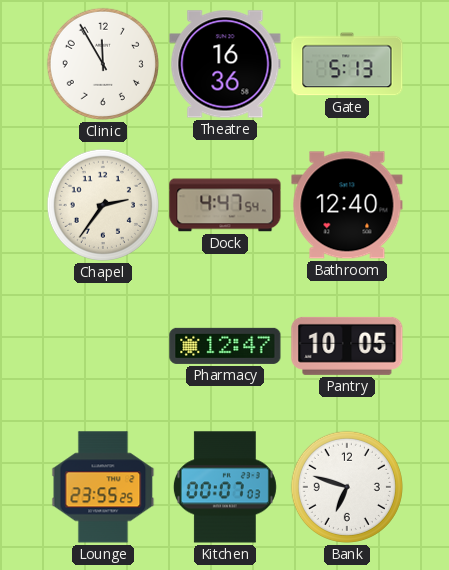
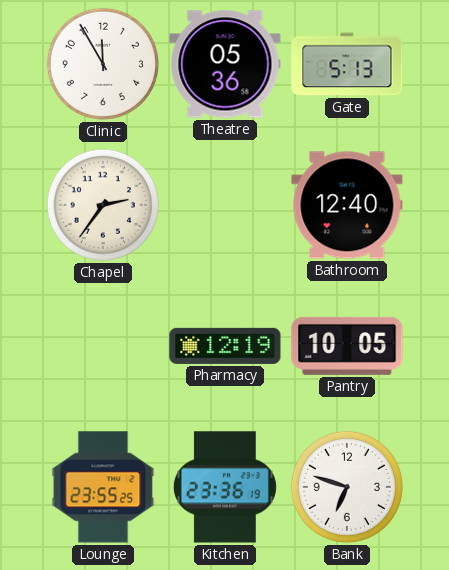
Theatre: 16:36 -> 05:36 (225, 64)
Dock: 4:47 -> none (225, 205)
Pharmacy: 12:47 -> 12:19 (225, 346)
Kitchen: 00:07 -> 23:36 (225, 487)
